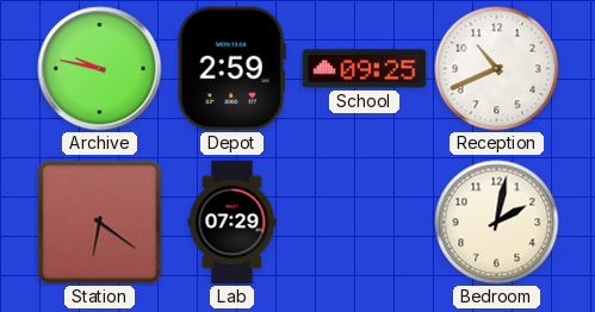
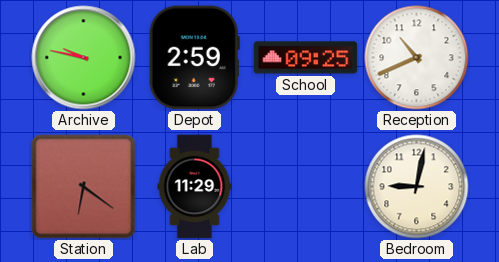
Lab: 07:29 -> 11:29 (195, 187)
Bedroom: 2:02 -> 9:02 (417, 187)
